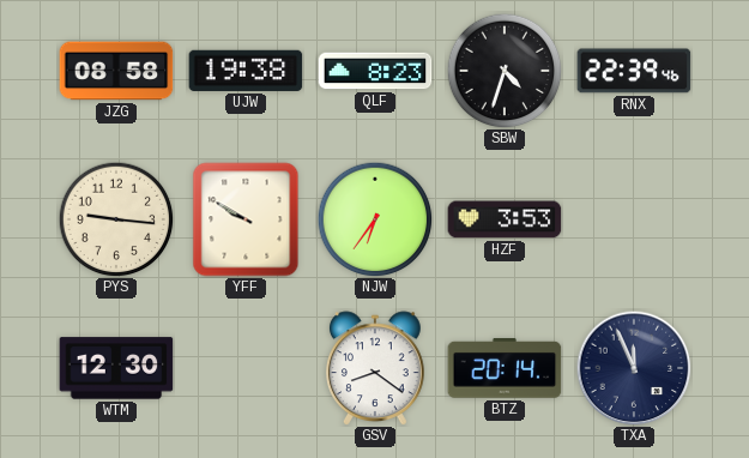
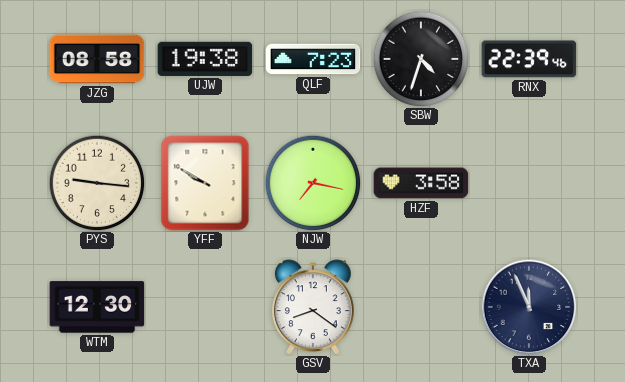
QLF: 8:23 -> 7:23 (313, 59)
NJW: 6:36 -> 7:17 (313, 183)
HZF: 3:53 -> 3:58 (421, 183)
BTZ: 20:14 -> none (505, 369)
